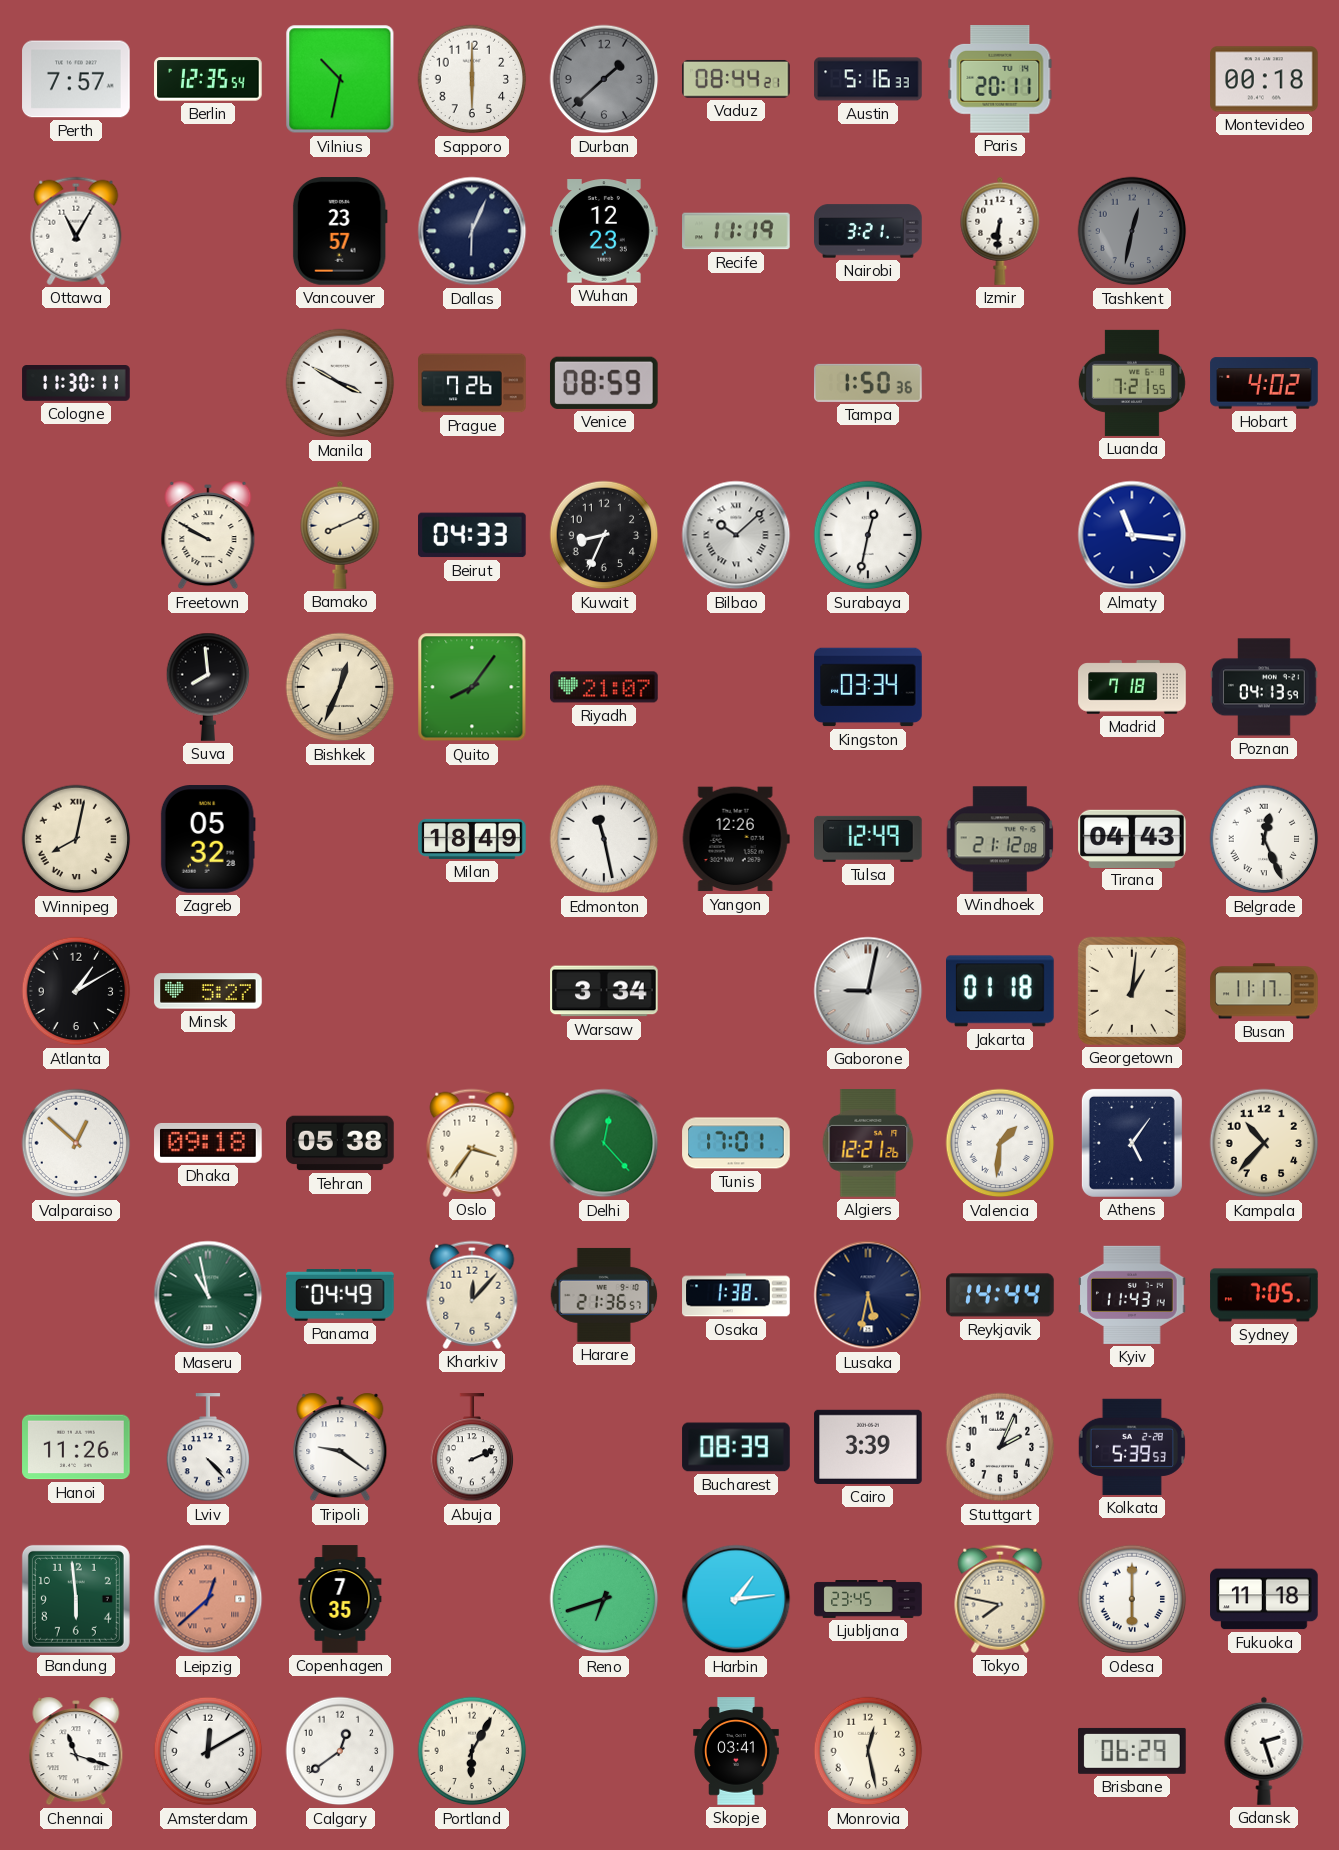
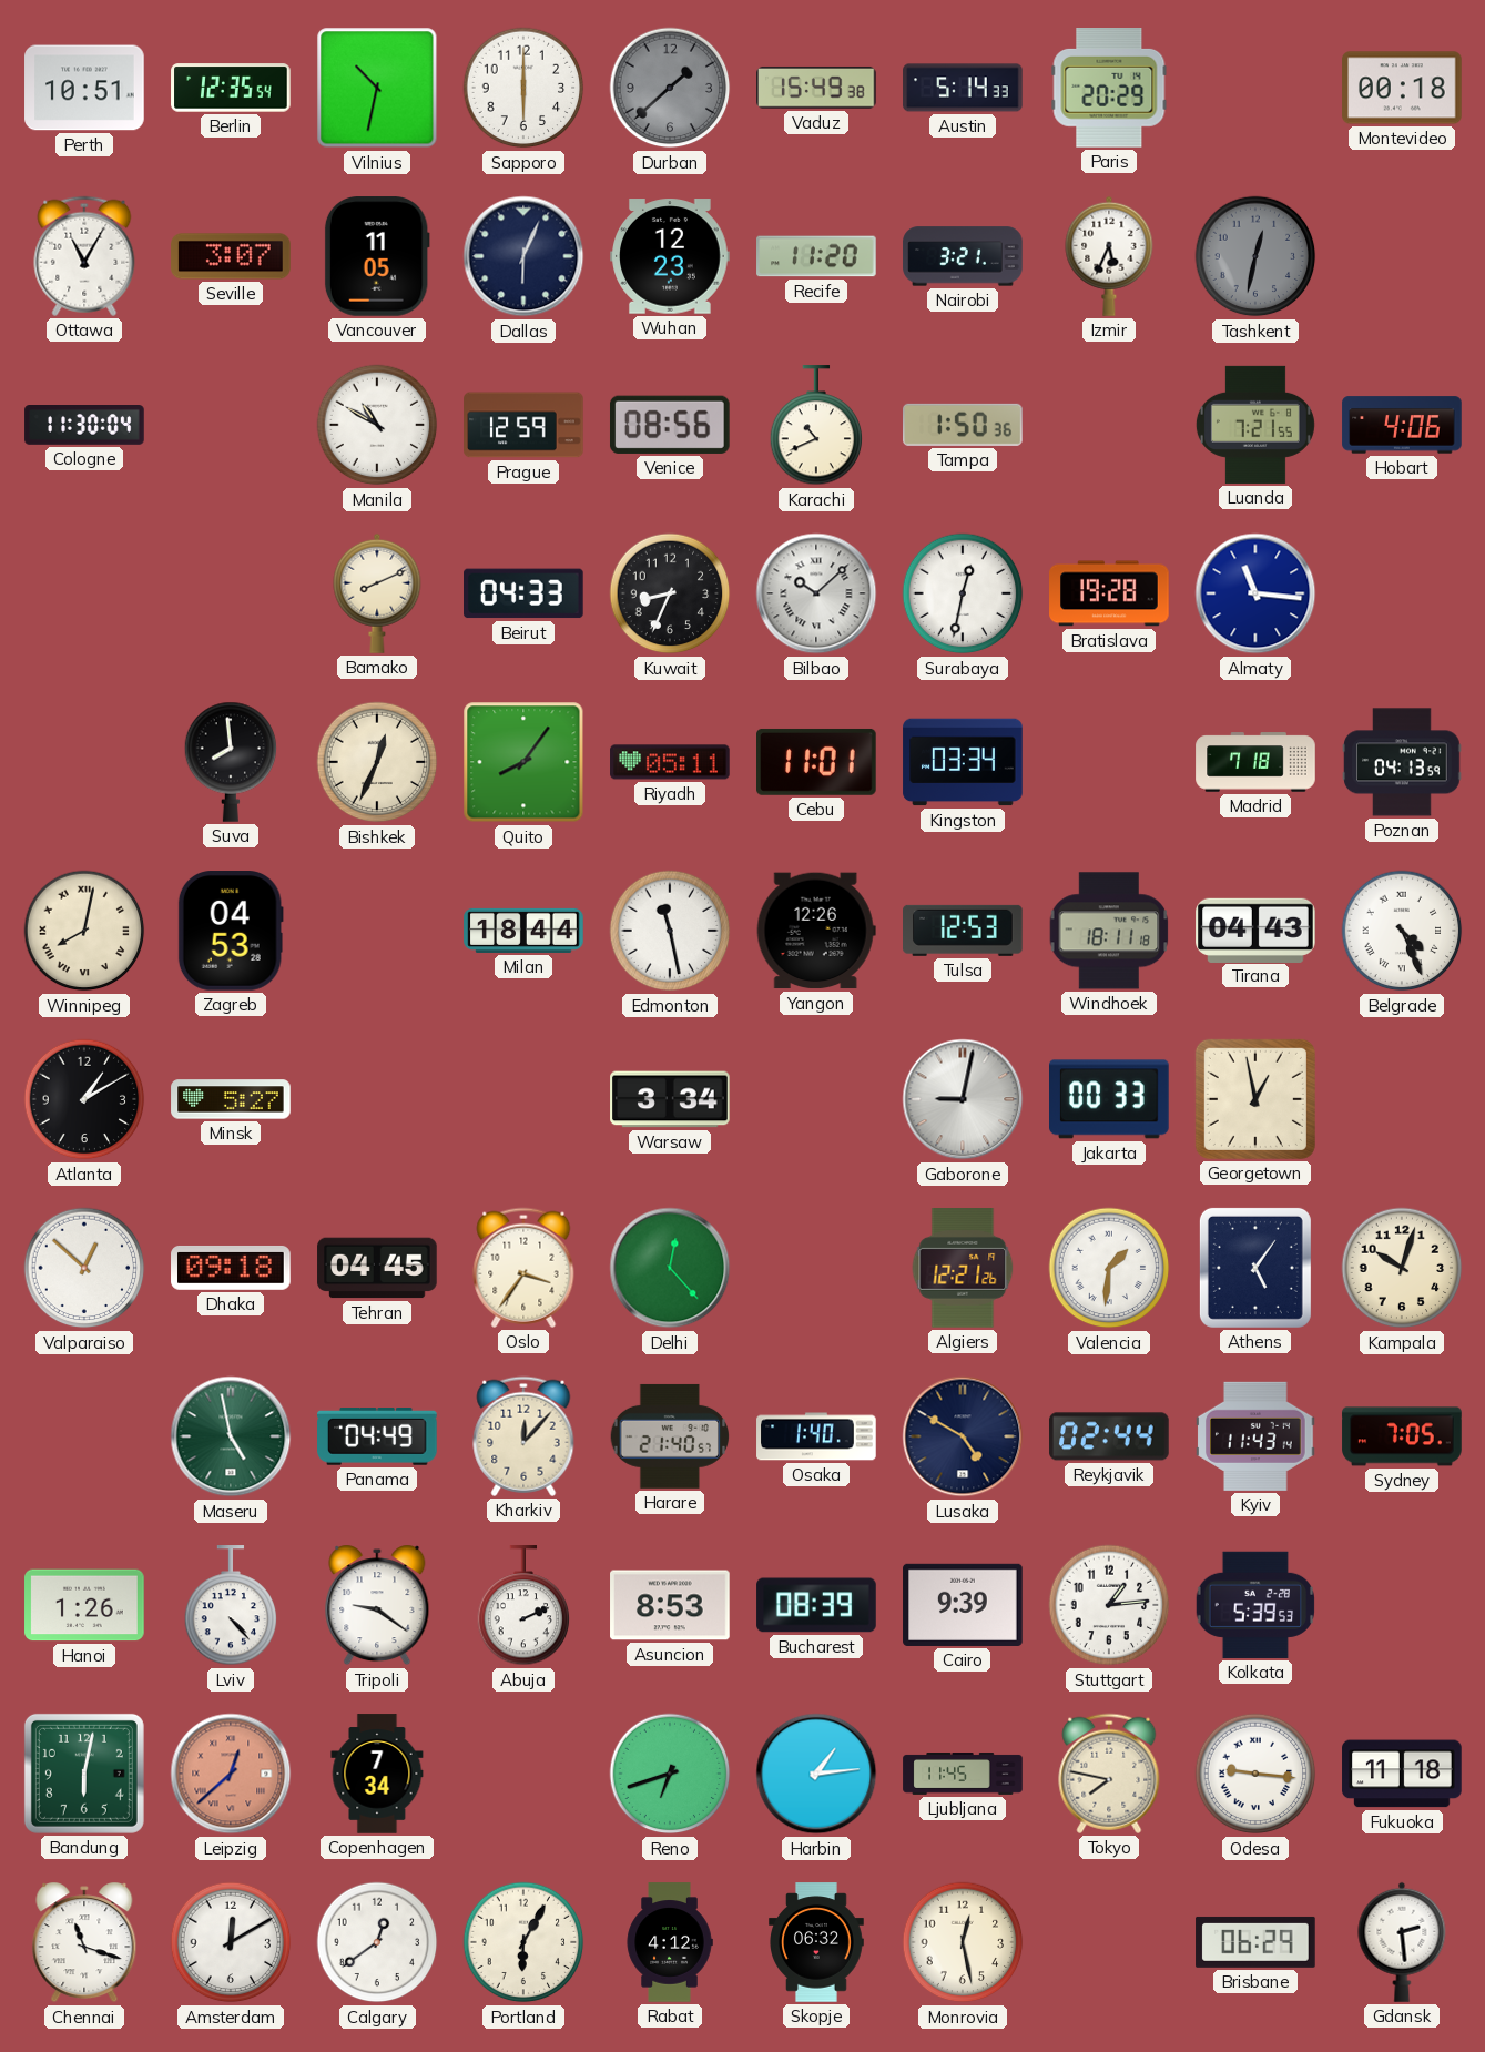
Perth: 7:57 -> 10:51 (84, 88)
Vaduz: 08:44 -> 15:49 (817, 88)
Austin: 5:16 -> 5:14 (963, 88)
Paris: 20:11 -> 20:29 (1109, 89)
Seville: none -> 3:07 (231, 256)
Vancouver: 23:57 -> 11:05 (377, 256)
Recife: 11:19 -> 11:20 (816, 256)
Izmir: 6:31 -> 5:34 (1109, 256)
Cologne: 11:30:11 -> 11:30:04 (84, 426)
Manila: 3:50 -> 10:50 (377, 425)
Prague: 7:26 -> 12:59 (523, 425)
Venice: 08:59 -> 08:56 (670, 425)
Karachi: none -> 10:41 (816, 426)
Hobart: 4:02 -> 4:06 (1402, 425)
Freetown: 9:50 -> none (208, 535)
Bratislava: none -> 19:28 (1109, 593)
Riyadh: 21:07 -> 05:11 (670, 762)
Cebu: none -> 11:01 (817, 762)
Zagreb: 05:32 -> 04:53 (231, 931)
Milan: 18:49 -> 18:44 (523, 931)
Tulsa: 12:49 -> 12:53 (964, 931)
Windhoek: 21:12 -> 18:11 (1109, 931)
Belgrade: 12:26 -> 4:26 (1402, 931)
Jakarta: 01:18 -> 00:33 (1110, 1099)
Georgetown: 1:01 -> 12:58 (1255, 1099)
Busan: 11:17 -> none (1264, 991)
Tehran: 05:38 -> 04:45 (377, 1268)
Tunis: 17:01 -> none (736, 1143)
Kampala: 10:37 -> 10:03 (1402, 1268)
Maseru: 10:58 -> 4:58 (231, 1436)
Harare: 21:36 -> 21:40 (670, 1436)
Osaka: 1:38 -> 1:40 (816, 1436)
Lusaka: 5:32 -> 4:50 (963, 1436)
Reykjavik: 14:44 -> 02:44 (1109, 1436)
Hanoi: 11:26 -> 1:26 (84, 1605)
Asuncion: none -> 8:53 (670, 1605)
Cairo: 3:39 -> 9:39 (963, 1605)
Stuttgart: 2:04 -> 1:14 (1109, 1605)
Bandung: 5:59 -> 6:02 (84, 1774)
Copenhagen: 7:35 -> 7:34 (377, 1774)
Ljubljana: 23:45 -> 11:45 (963, 1775)
Odesa: 6:00 -> 9:16 (1255, 1774)
Rabat: none -> 4:12 (670, 1942)
Skopje: 03:41 -> 06:32 (816, 1942)
Gdansk: 2:27 -> 2:29 (1402, 1942)
